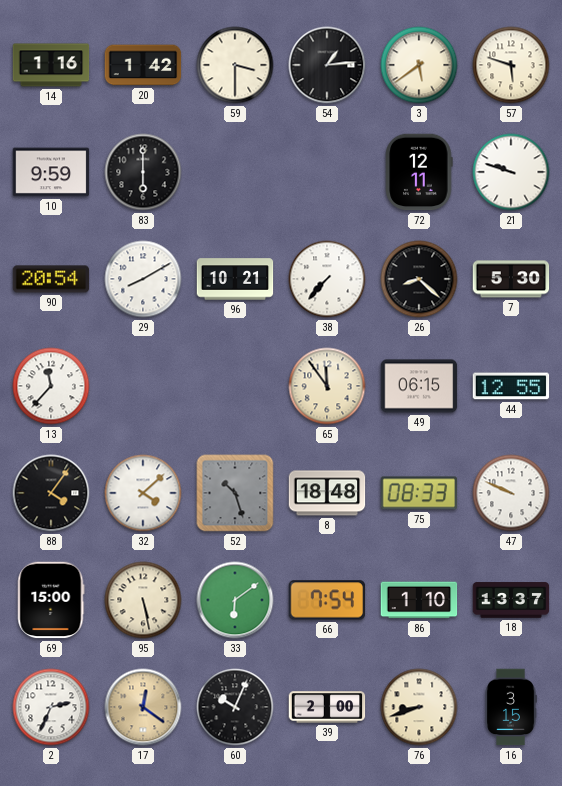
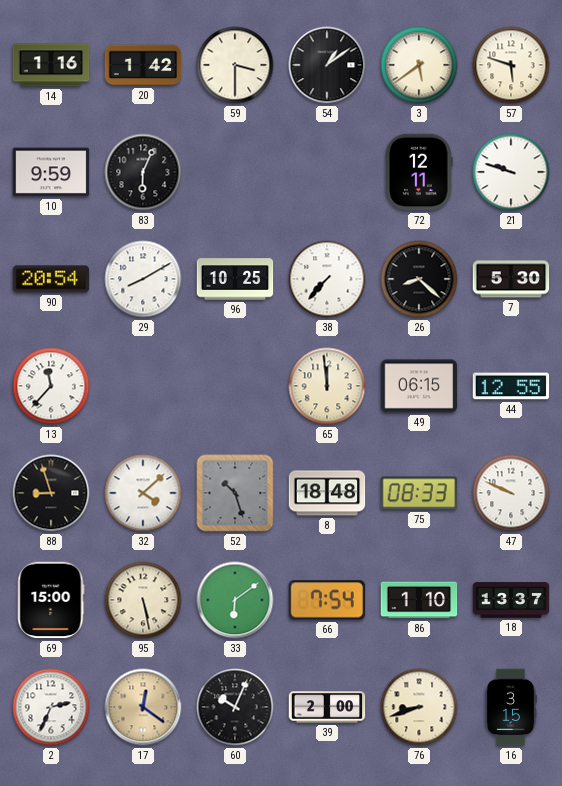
54: 1:14 -> 1:09 (327, 65)
83: 6:00 -> 6:04 (143, 172)
96: 10:21 -> 10:25 (235, 279)
65: 11:54 -> 11:59 (327, 386)
88: 4:06 -> 8:57 (51, 493)
